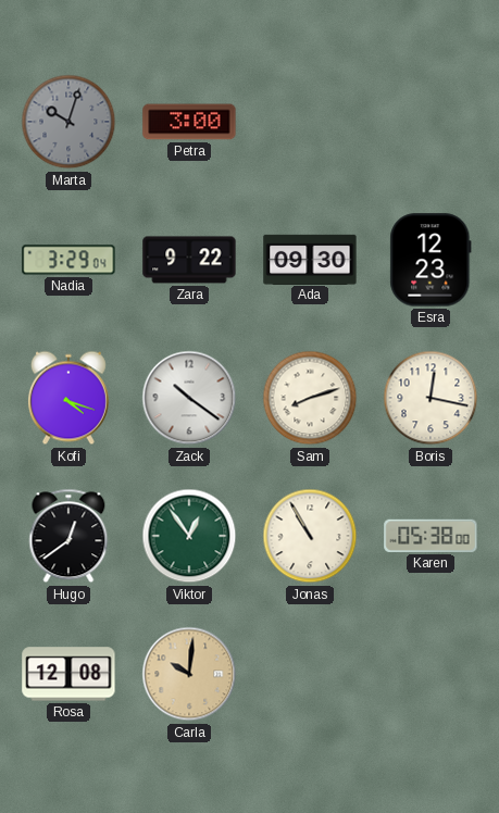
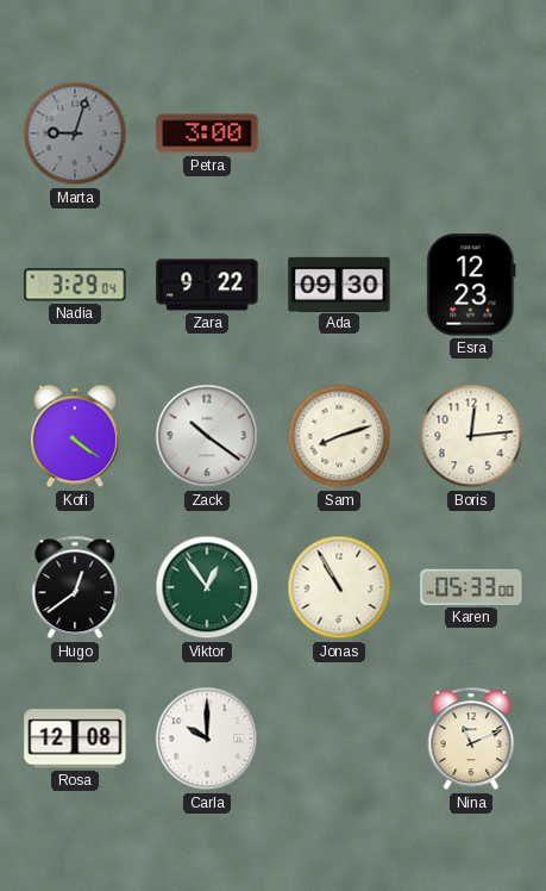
Marta: 10:03 -> 9:03 (75, 133)
Kofi: 4:18 -> 4:21 (75, 436)
Boris: 12:17 -> 12:14 (471, 436)
Karen: 05:38 -> 05:33 (471, 587)
Carla: 10:01 -> 10:00 (207, 739)
Carla dial: champagne -> white (207, 739)
Nina: none -> 11:11 (471, 739)
